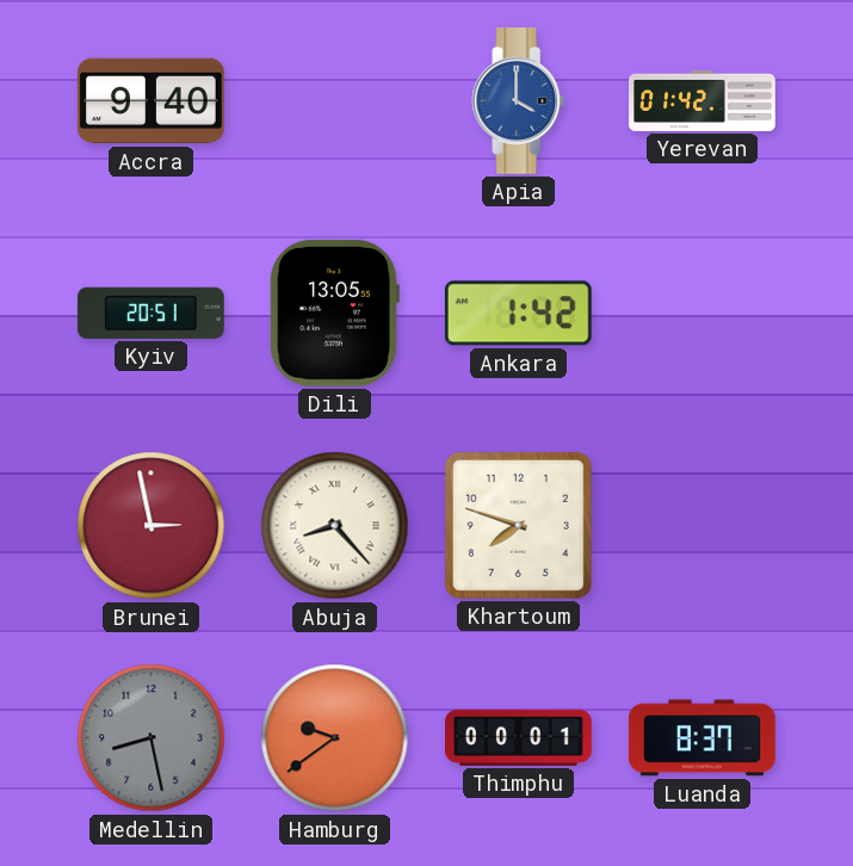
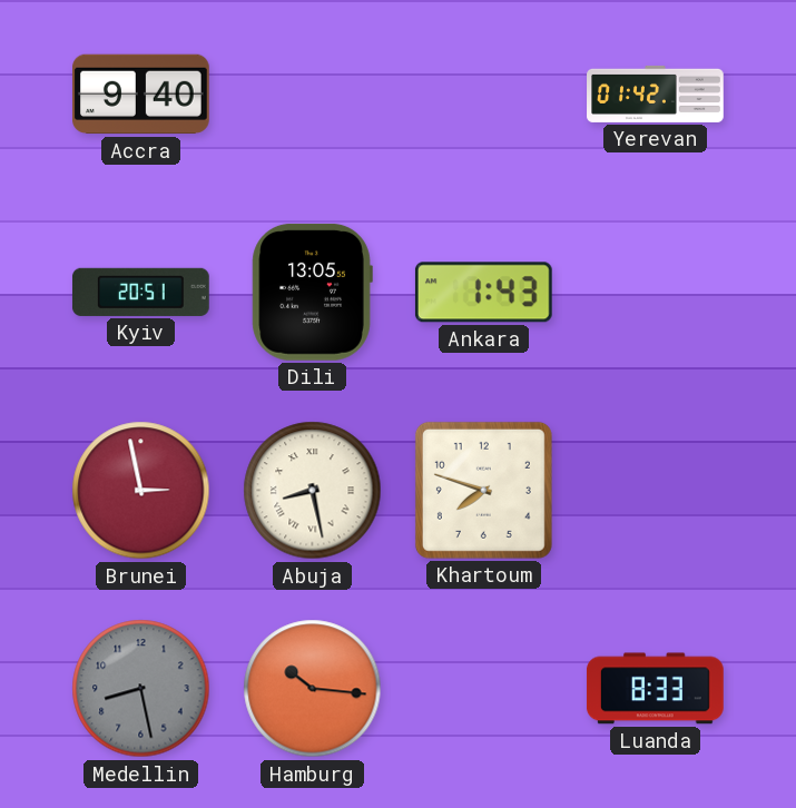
Apia: 4:00 -> none (519, 101)
Ankara: 1:42 -> 1:43 (483, 293)
Abuja: 8:23 -> 8:28 (313, 491)
Hamburg: 9:39 -> 10:16 (313, 689)
Thimphu: 00:01 -> none (519, 737)
Luanda: 8:37 -> 8:33 (655, 689)
